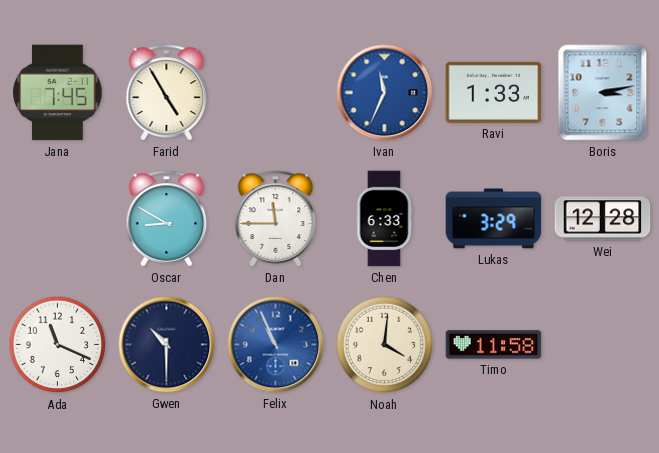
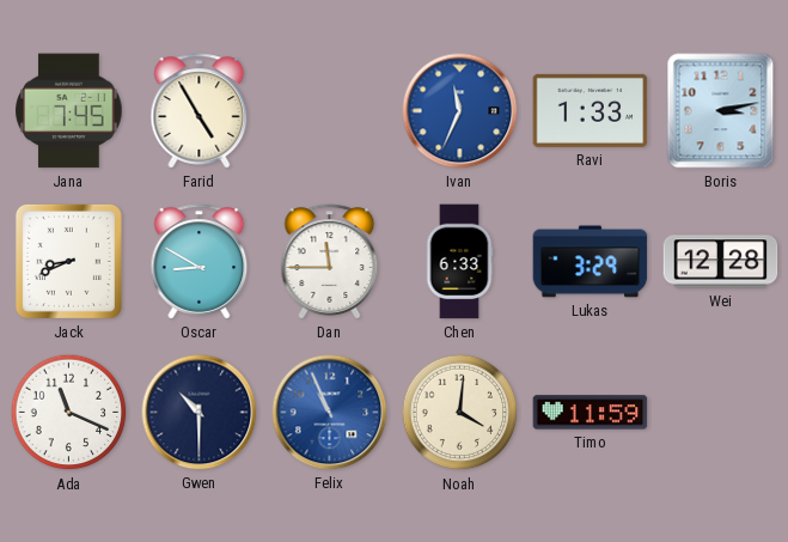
Jack: none -> 8:41 (68, 261)
Timo: 11:58 -> 11:59 (591, 413)
